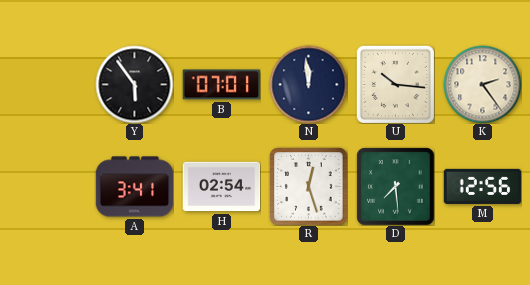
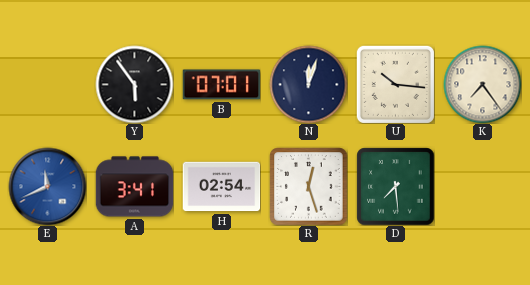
N: 11:59 -> 12:03 (308, 84)
K: 2:24 -> 7:24 (482, 84)
E: none -> 11:41 (47, 186)
M: 12:56 -> none (482, 186)
